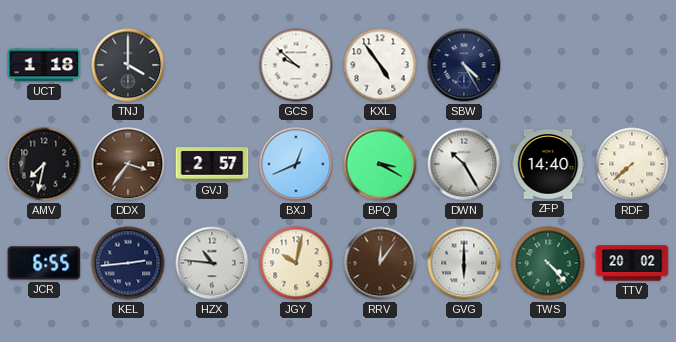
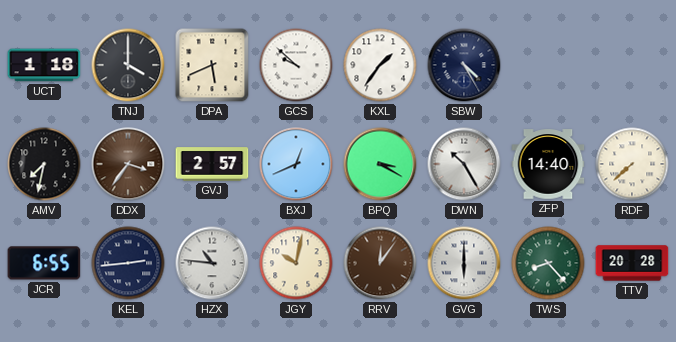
DPA: none -> 5:41 (212, 65)
KXL: 4:54 -> 1:36 (380, 65)
TWS: 4:23 -> 8:23 (548, 263)
TTV: 20:02 -> 20:28 (632, 263)
